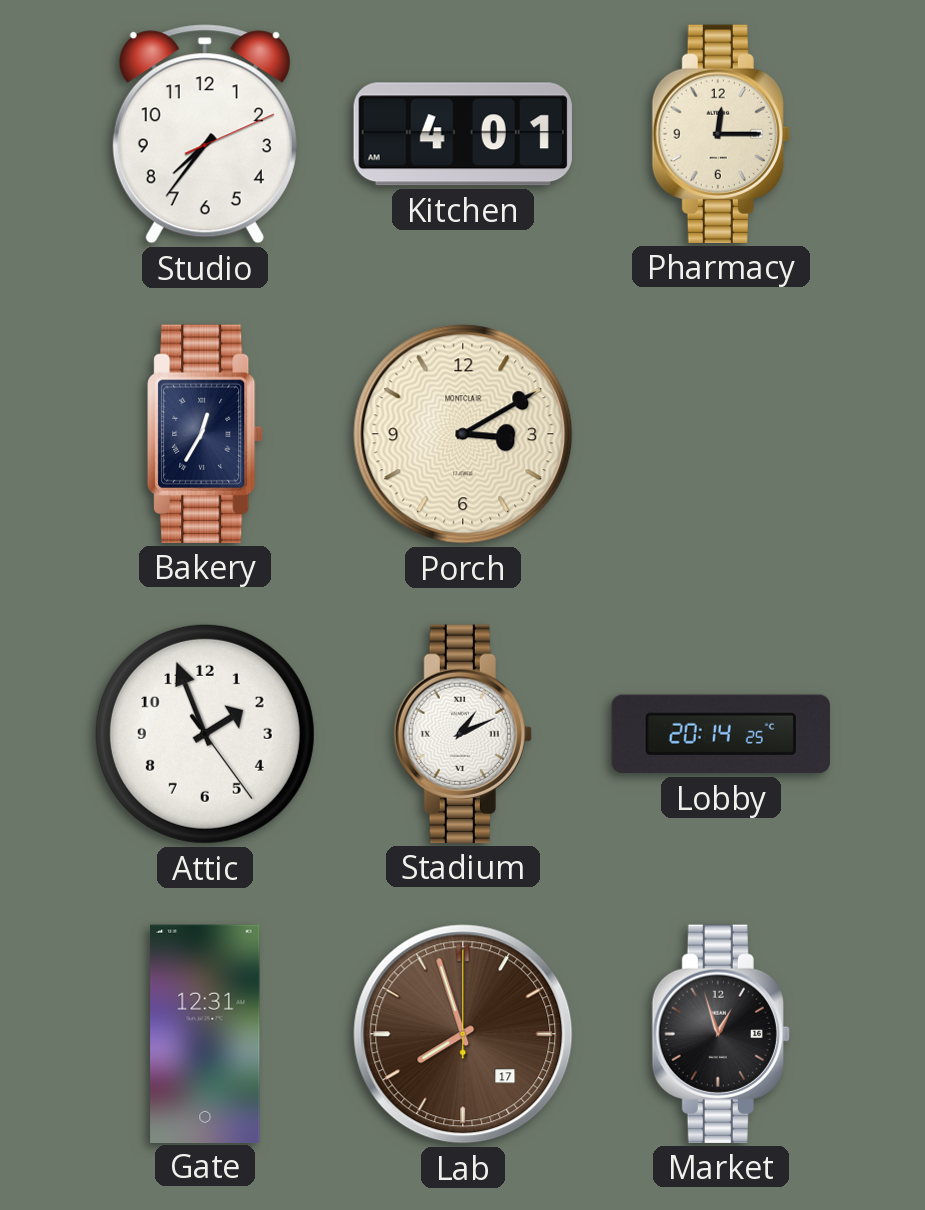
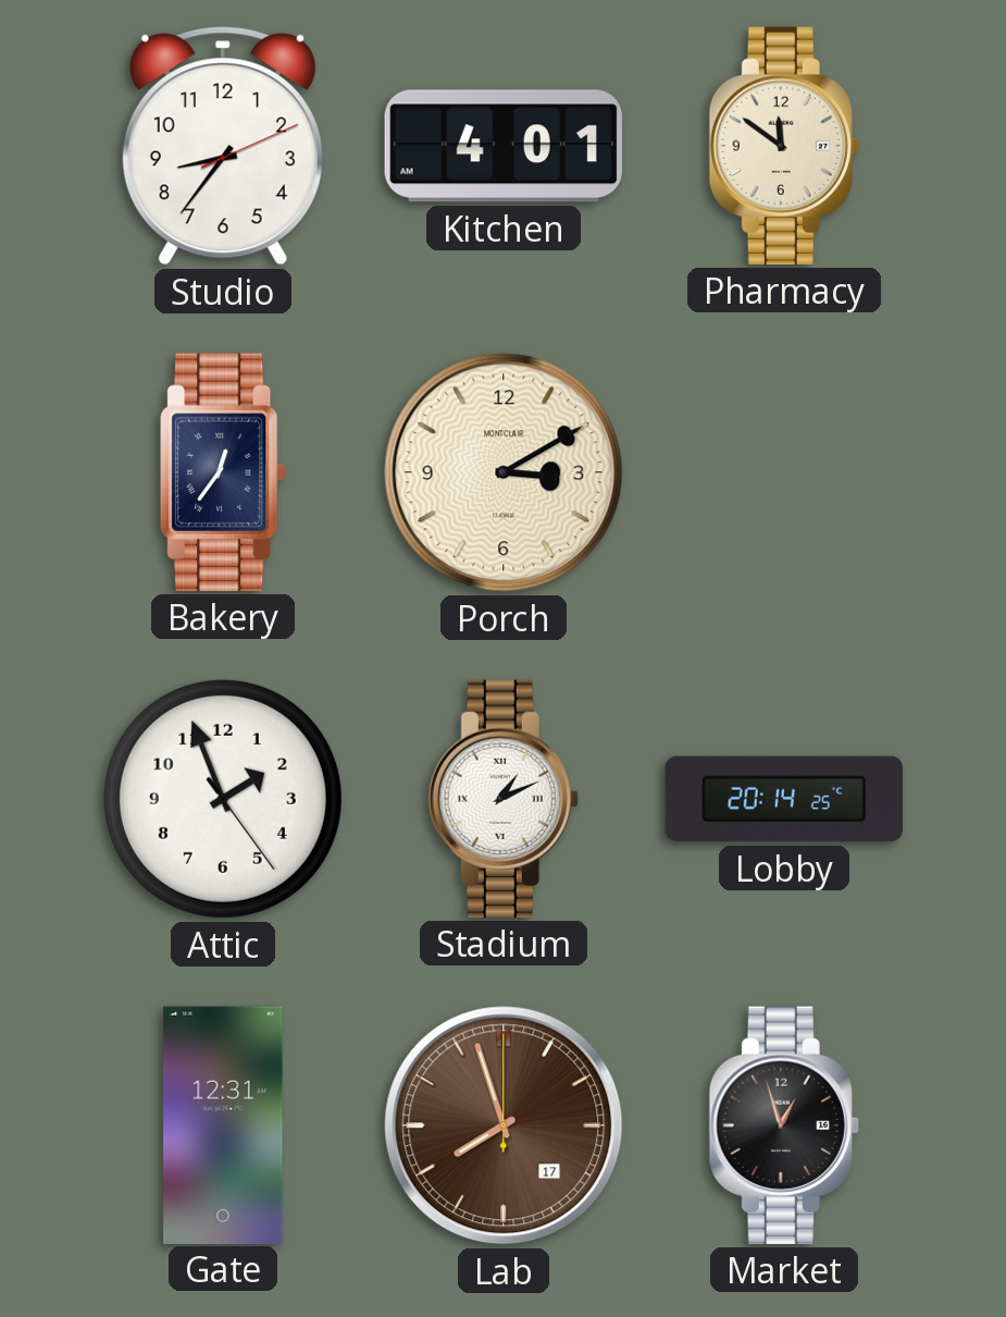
Studio: 7:36 -> 8:36 (223, 146)
Pharmacy: 12:15 -> 11:51 (784, 146)
Bakery: 12:35 -> 12:36 (223, 472)
